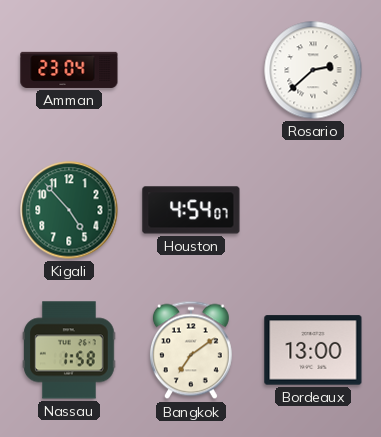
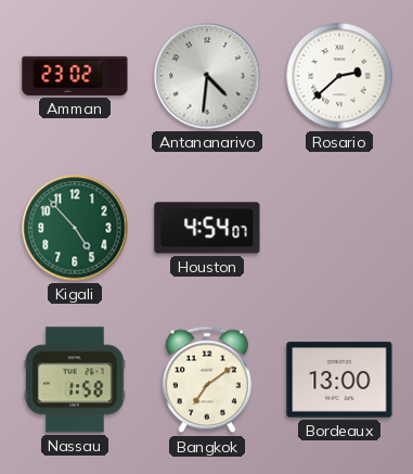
Amman: 23:04 -> 23:02 (75, 76)
Antananarivo: none -> 4:31 (207, 76)
